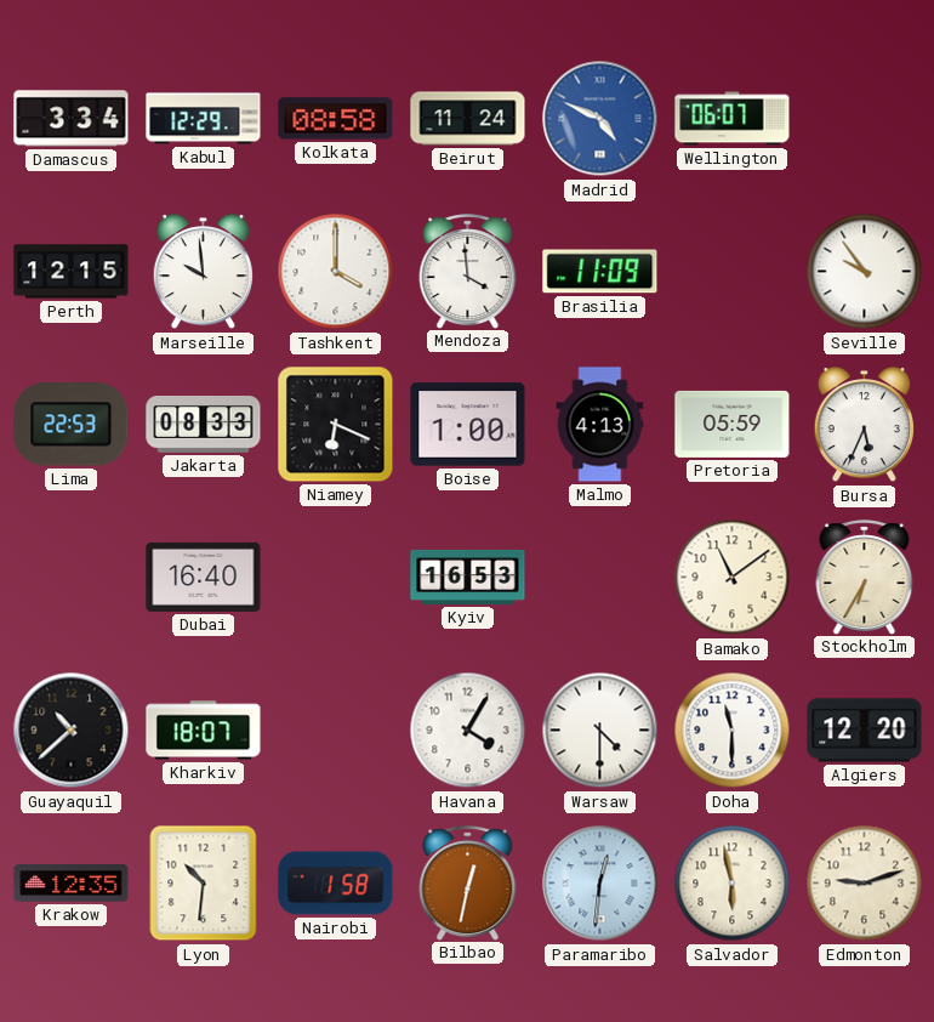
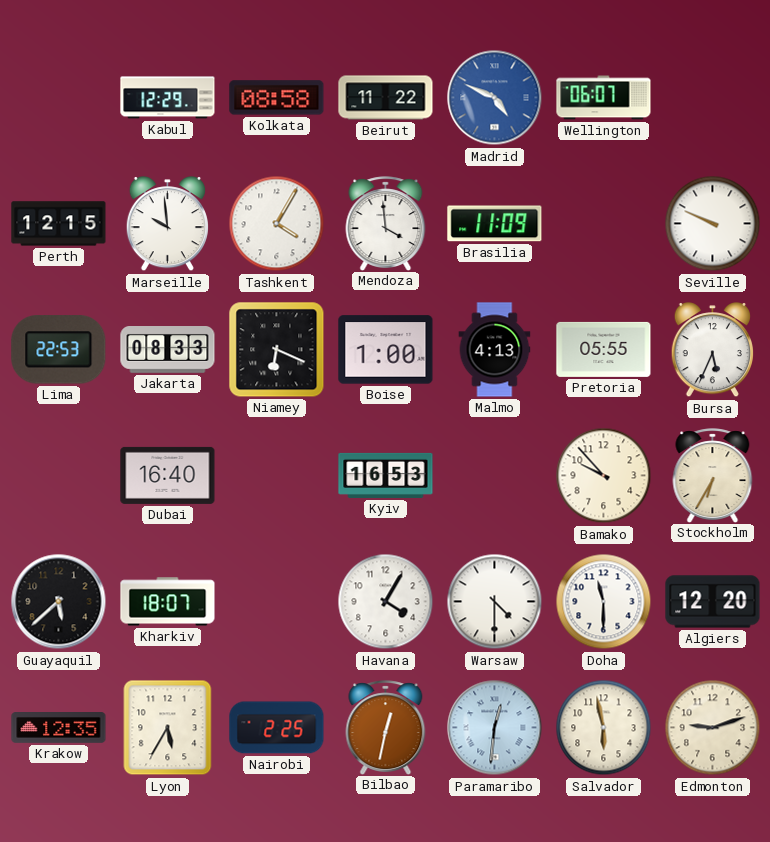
Damascus: 3:34 -> none (72, 119)
Beirut: 11:24 -> 11:22 (386, 98)
Tashkent: 4:00 -> 4:05 (277, 224)
Seville: 9:54 -> 9:49 (713, 224)
Pretoria: 05:59 -> 05:55 (604, 349)
Bamako: 11:09 -> 9:53 (604, 476)
Guayaquil: 10:38 -> 5:38 (59, 602)
Lyon: 10:31 -> 5:35 (168, 728)
Nairobi: 1:58 -> 2:25 (277, 728)
